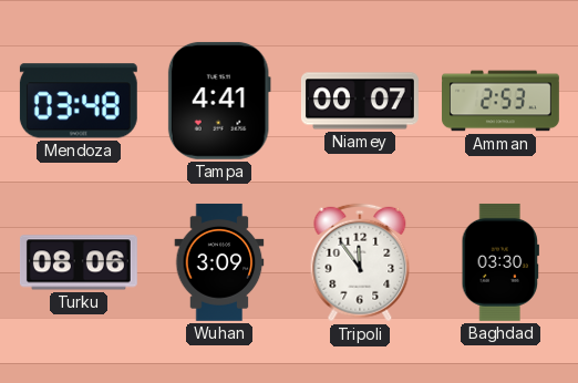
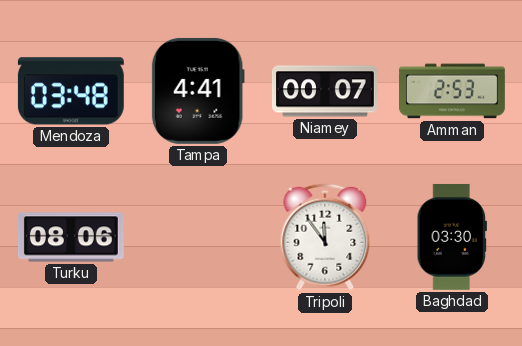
Wuhan: 3:09 -> none (219, 262)
